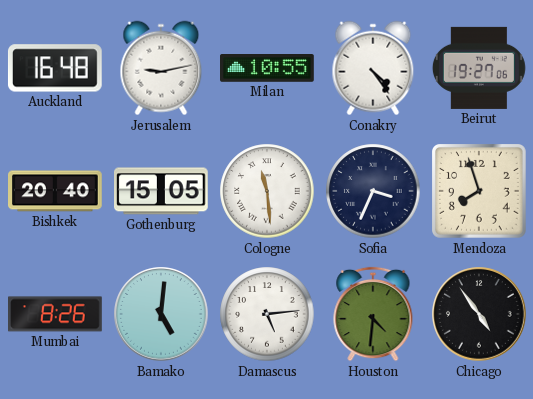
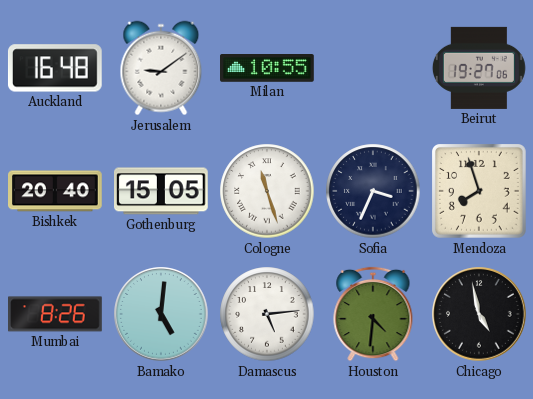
Jerusalem: 9:13 -> 9:09 (161, 68)
Conakry: 4:24 -> none (373, 68)
Cologne: 11:29 -> 11:27 (267, 191)
Chicago: 4:54 -> 4:58 (479, 314)
